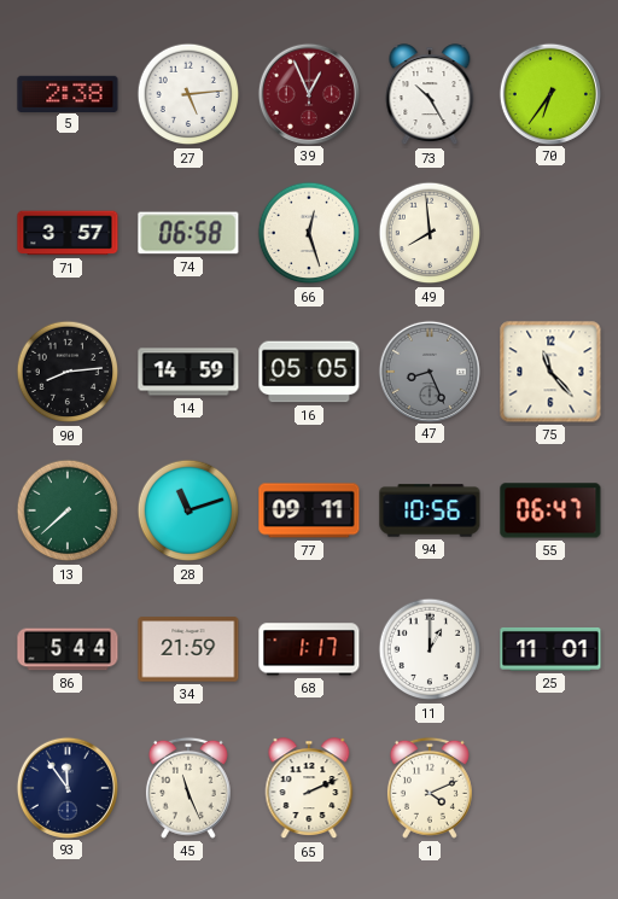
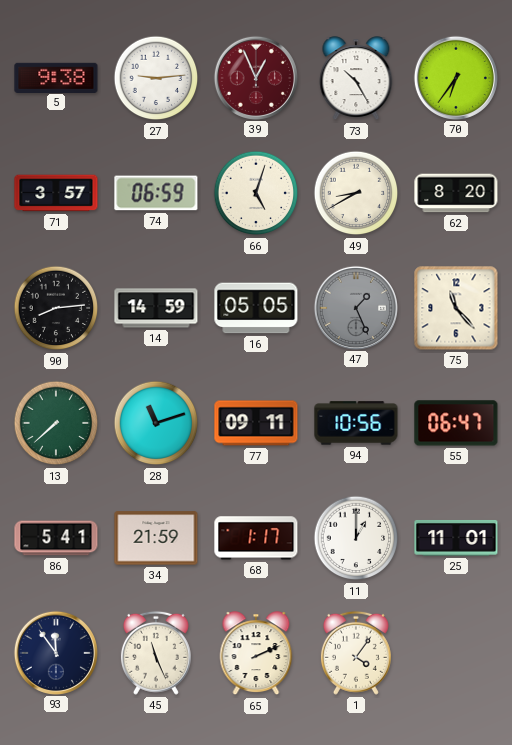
5: 2:38 -> 9:38 (56, 77)
27: 5:14 -> 9:14 (156, 78)
74: 06:58 -> 06:59 (156, 193)
66: 12:27 -> 5:03 (256, 193)
49: 7:59 -> 8:40 (356, 193)
62: none -> 8:20 (456, 193)
47: 8:26 -> 1:26 (355, 307)
86: 5:44 -> 5:41 (56, 538)
1: 4:11 -> 4:06 (356, 653)
